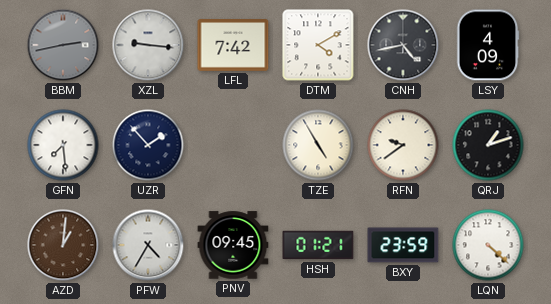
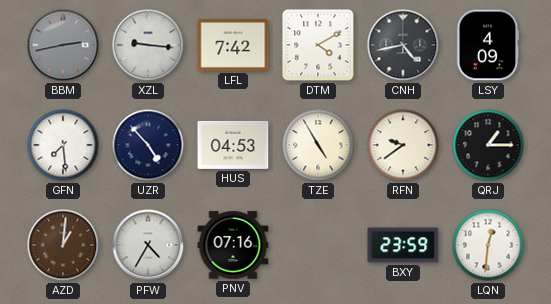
UZR: 1:53 -> 4:53 (148, 145)
HUS: none -> 04:53 (233, 145)
QRJ: 1:12 -> 1:15 (488, 145)
PNV: 09:45 -> 07:16 (233, 245)
HSH: 01:21 -> none (318, 245)
LQN: 4:22 -> 12:31 (488, 245)
